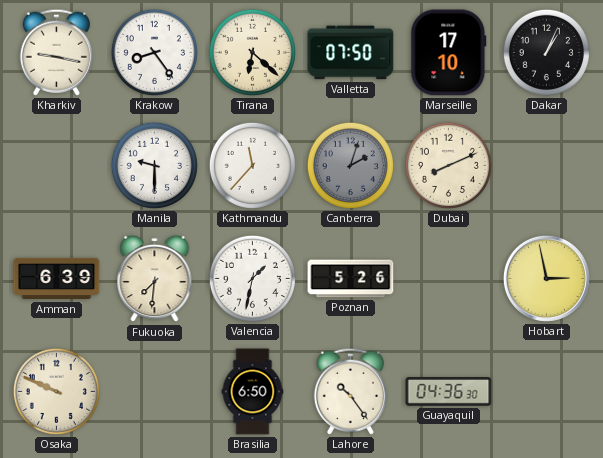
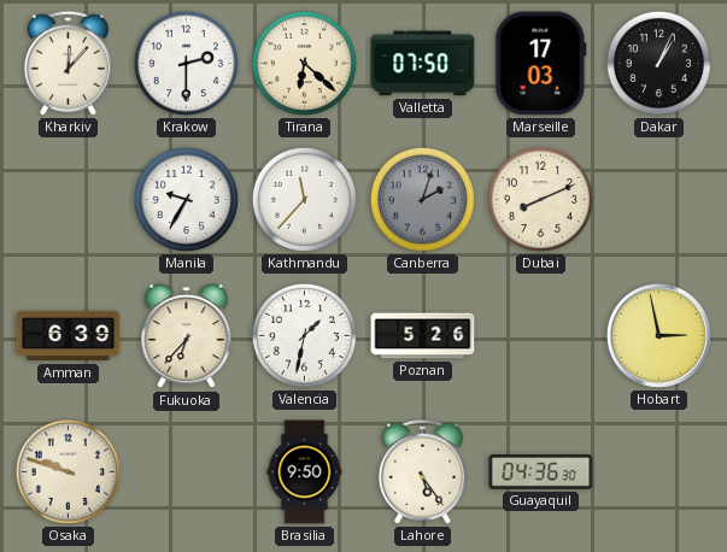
Kharkiv: 9:17 -> 12:07 (68, 63)
Krakow: 8:24 -> 2:30 (186, 63)
Marseille: 17:10 -> 17:03 (541, 64)
Manila: 9:30 -> 9:35 (186, 199)
Fukuoka: 7:31 -> 6:37 (187, 336)
Osaka: 9:49 -> 9:48 (68, 471)
Brasilia: 6:50 -> 9:50 (305, 472)
Lahore: 10:24 -> 5:24 (422, 471)
